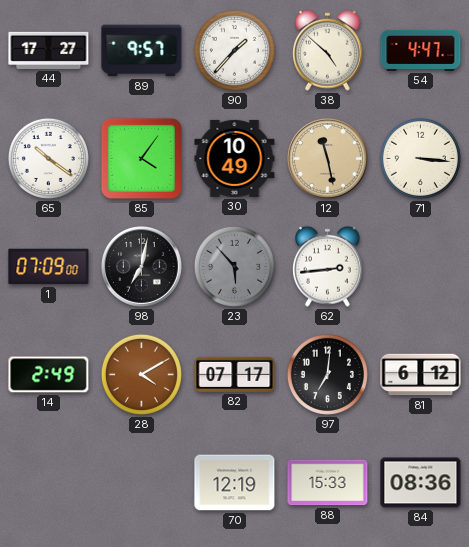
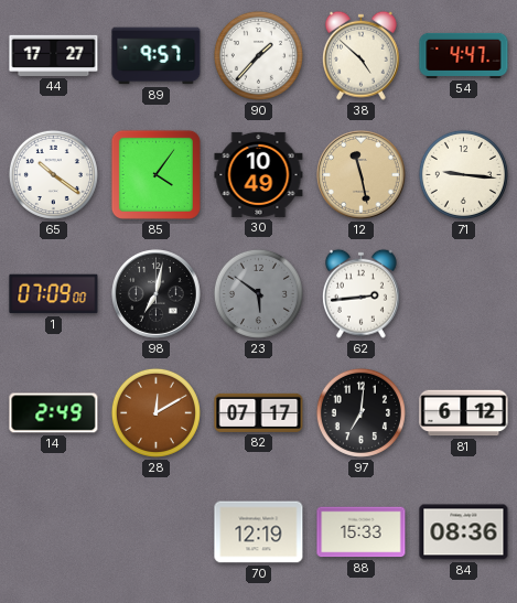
71: 3:16 -> 9:16 (463, 174)
23: 5:53 -> 5:51 (258, 293)
28: 4:10 -> 12:10 (155, 412)
